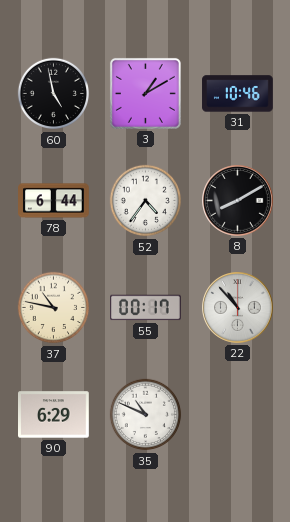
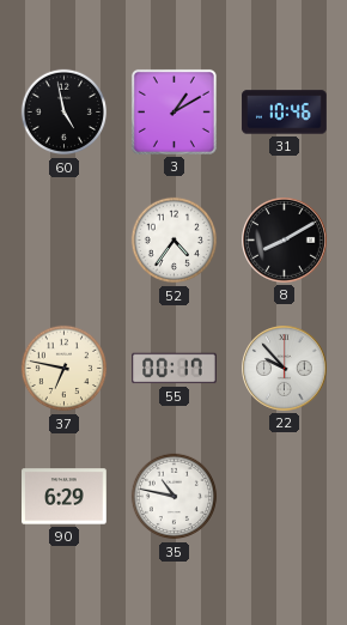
78: 6:44 -> none (54, 201)
37: 10:47 -> 6:47 (65, 369)
22: 10:53 -> 9:53 (285, 369)
35: 10:49 -> 10:47 (175, 497)
